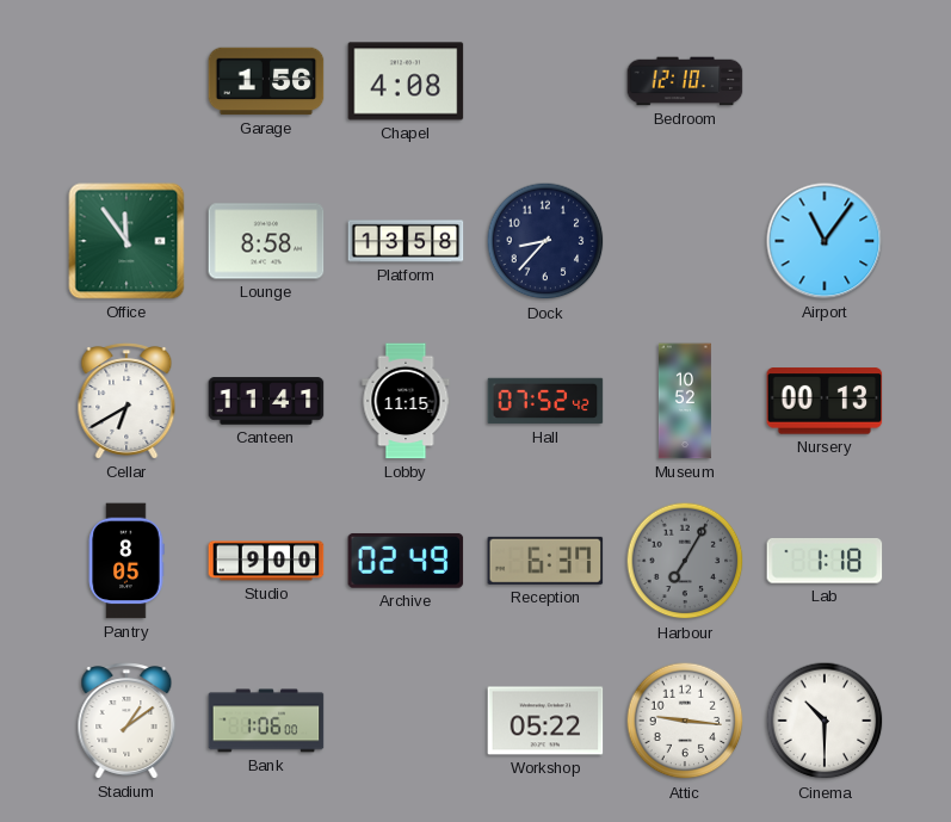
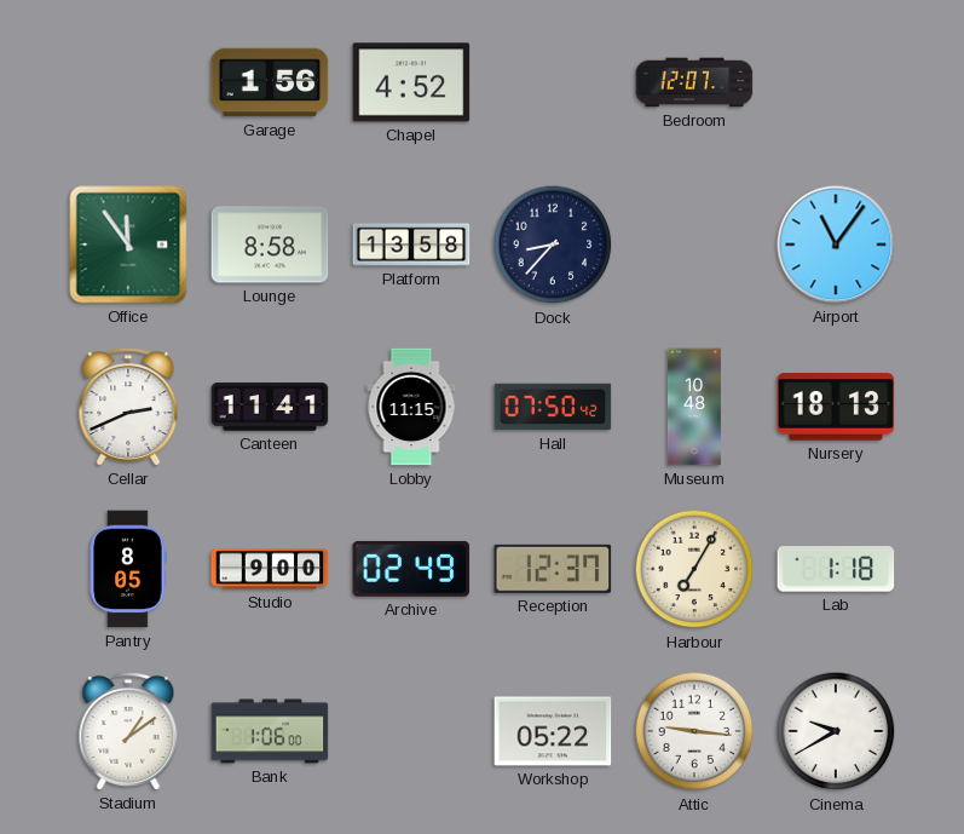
Chapel: 4:08 -> 4:52 (411, 82)
Bedroom: 12:10 -> 12:07 (694, 82)
Cellar: 6:40 -> 2:41 (128, 407)
Hall: 07:52 -> 07:50 (553, 407)
Museum: 10:52 -> 10:48 (694, 407)
Nursery: 00:13 -> 18:13 (836, 407)
Reception: 6:37 -> 12:37 (553, 569)
Harbour dial: grey -> cream (694, 569)
Cinema: 10:30 -> 9:40 (836, 731)
